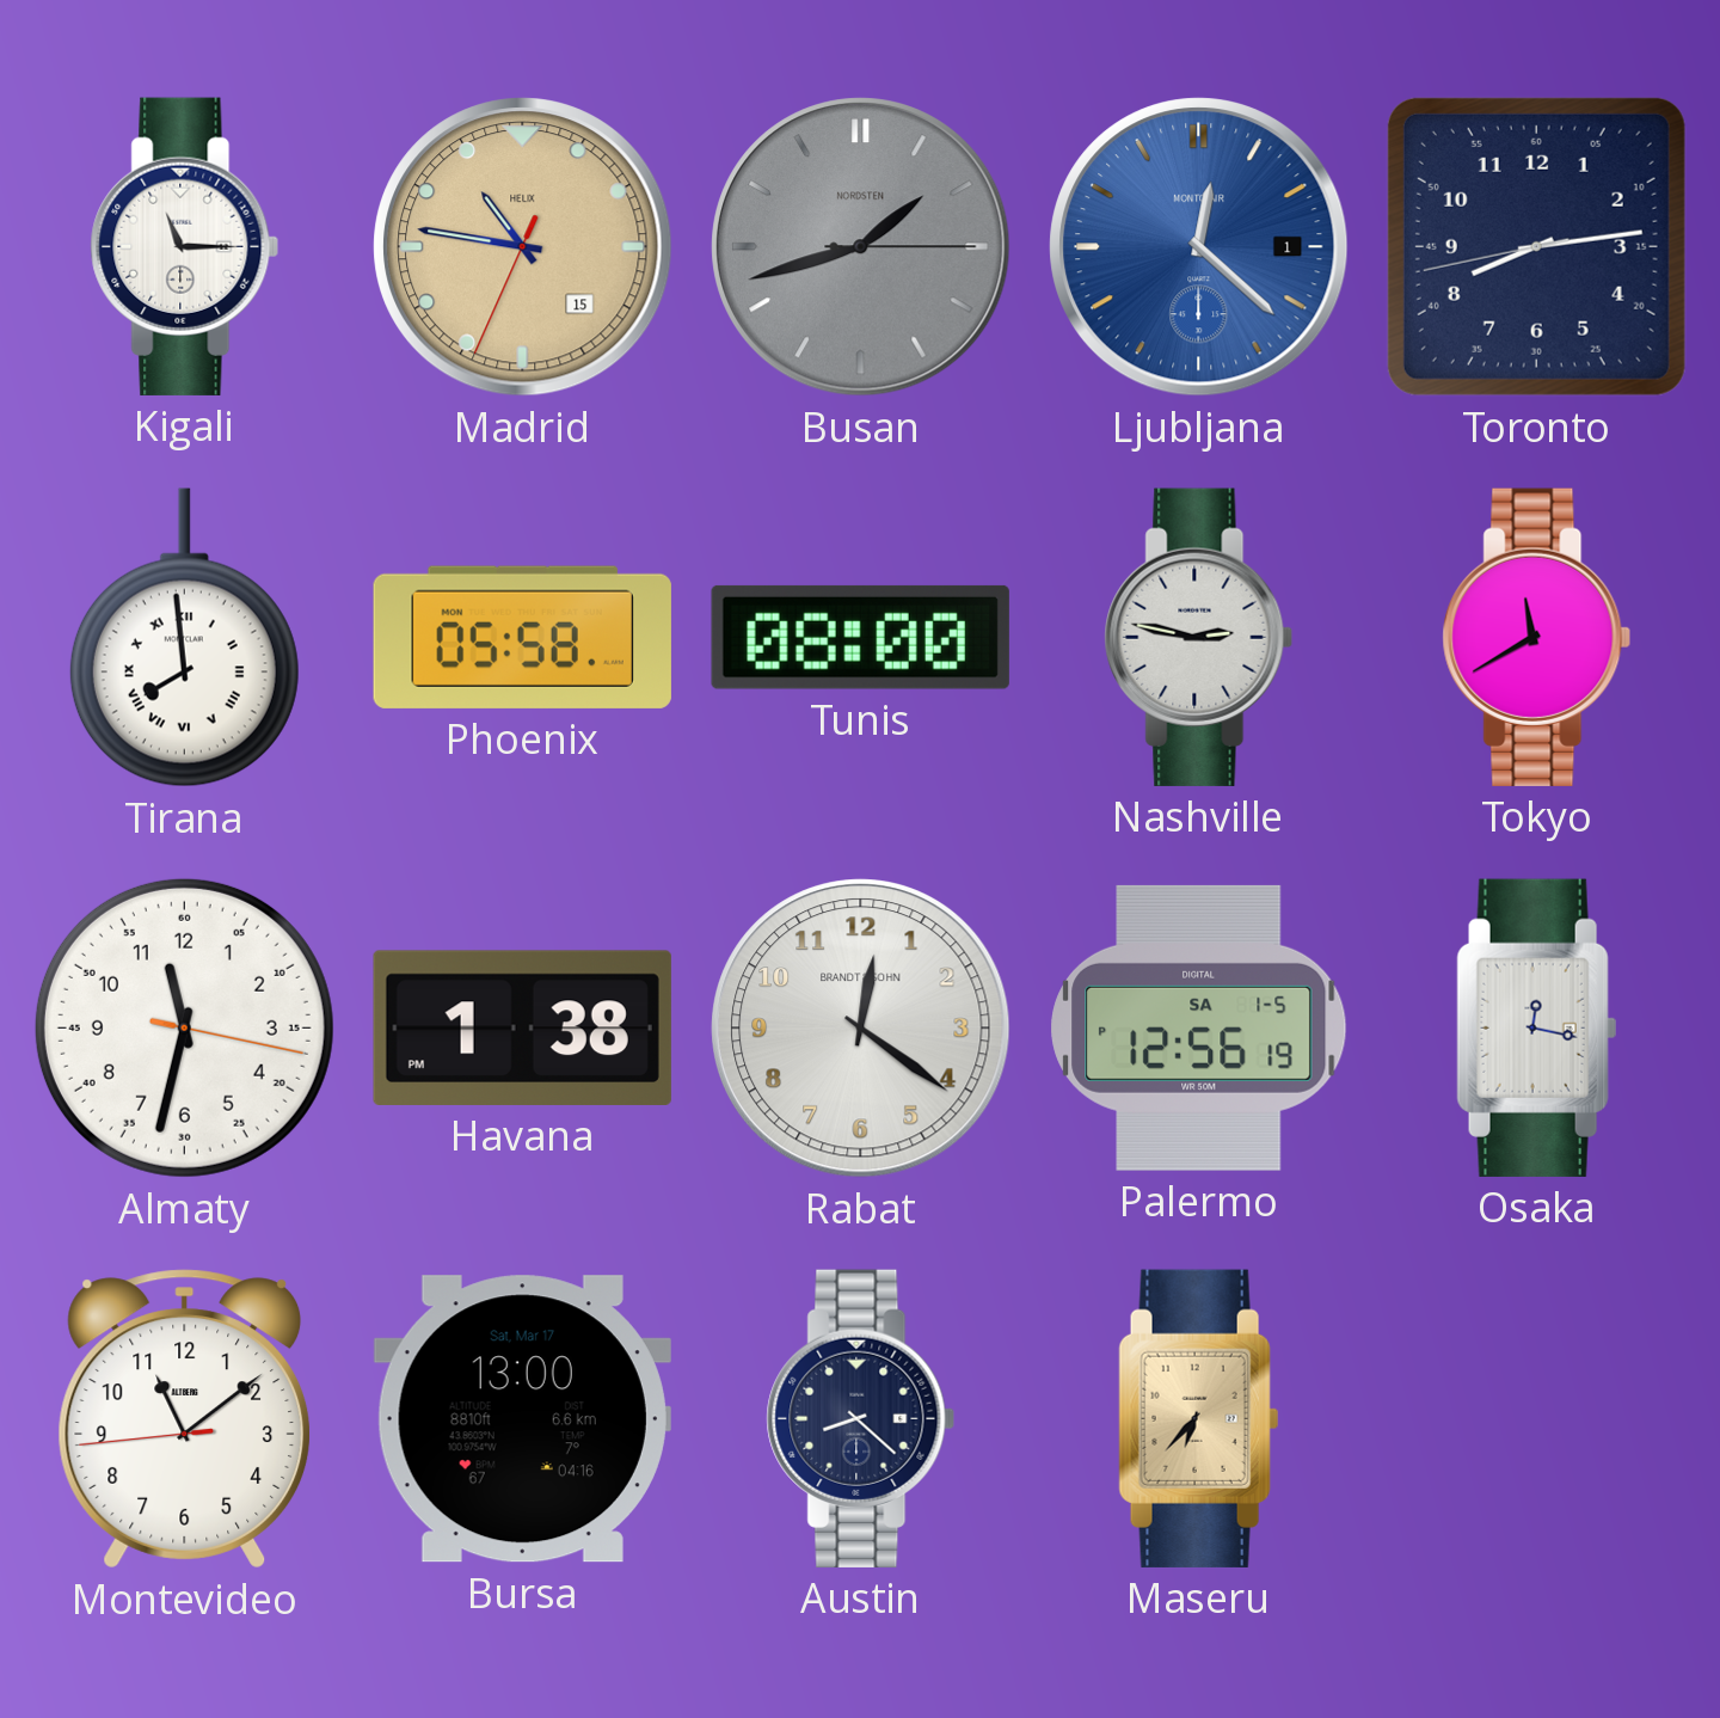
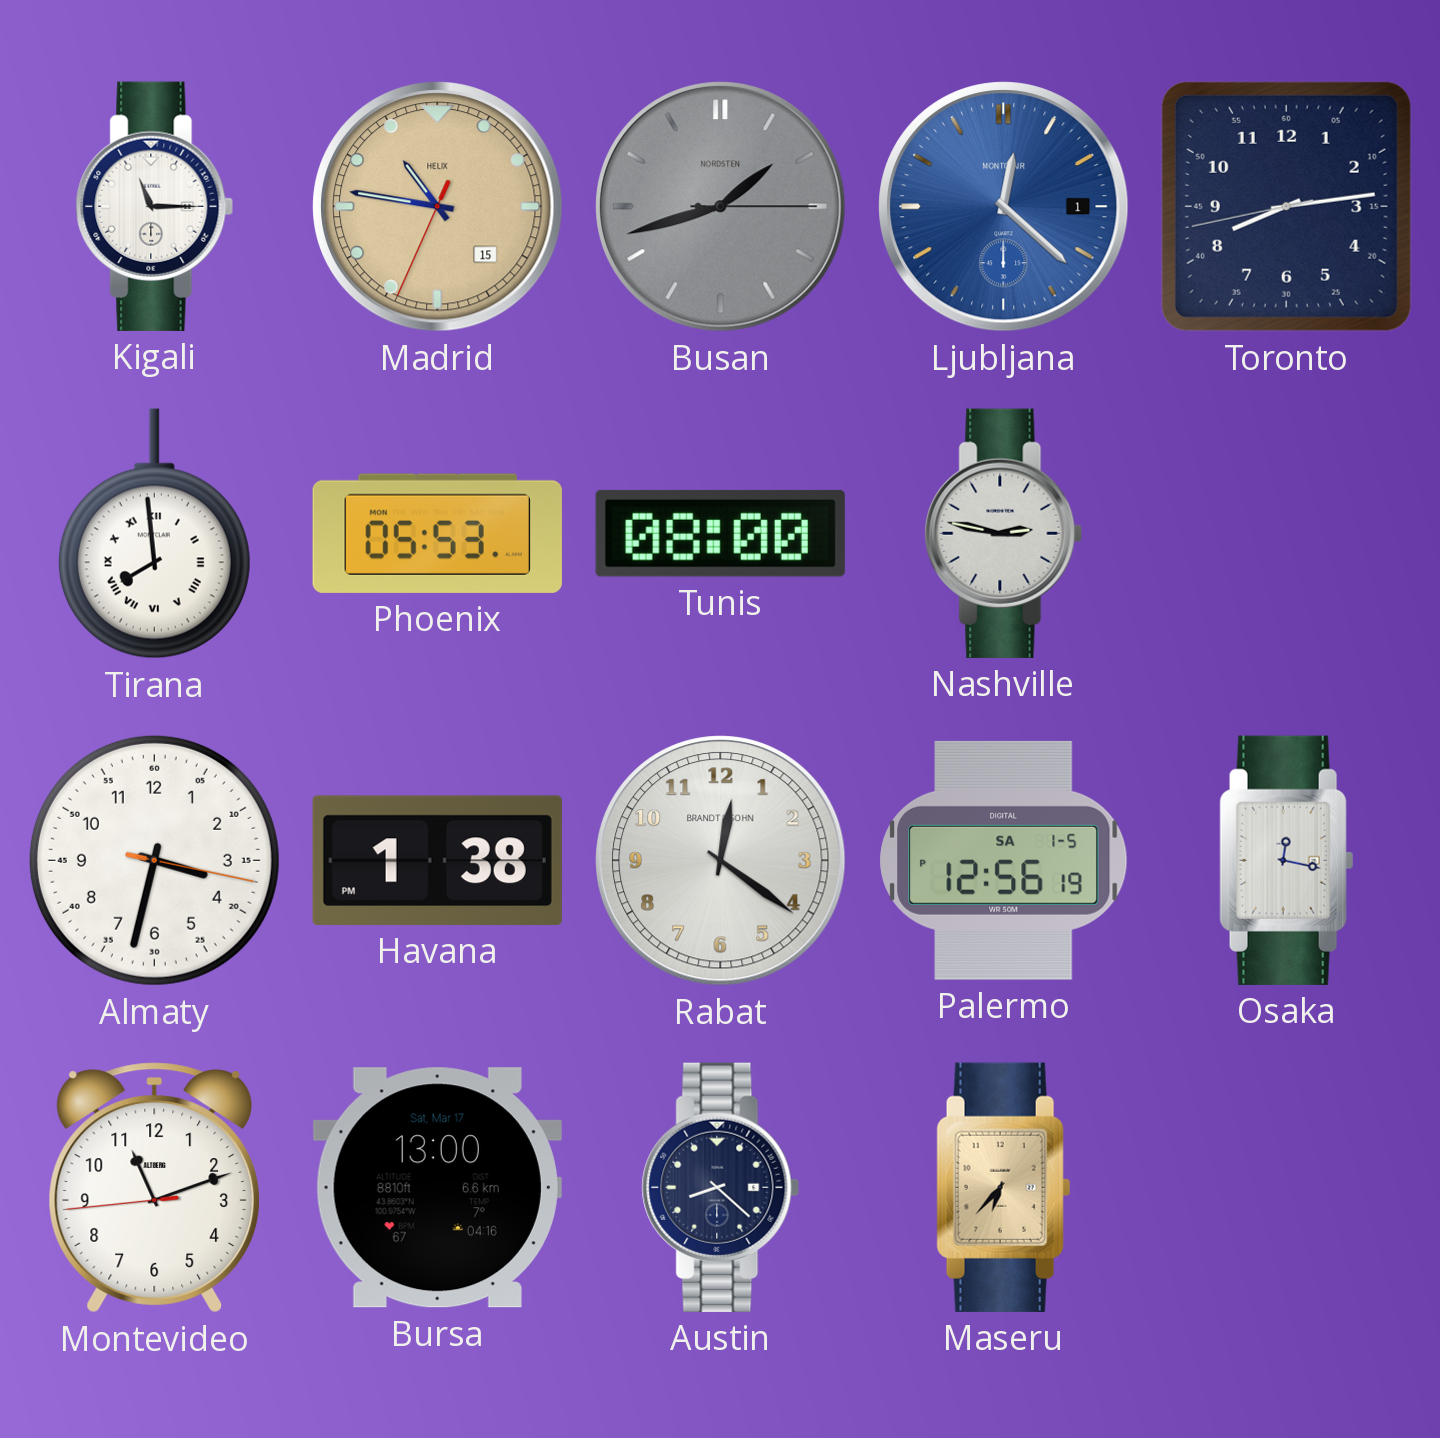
Phoenix: 05:58 -> 05:53 (437, 533)
Tokyo: 11:40 -> none (1537, 637)
Almaty: 11:32 -> 3:32 (154, 860)
Montevideo: 11:08 -> 11:11 (155, 1188)
